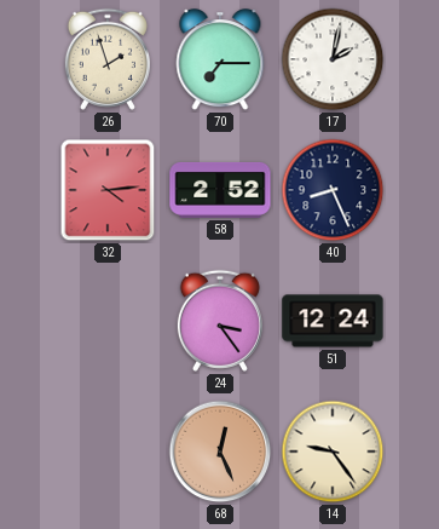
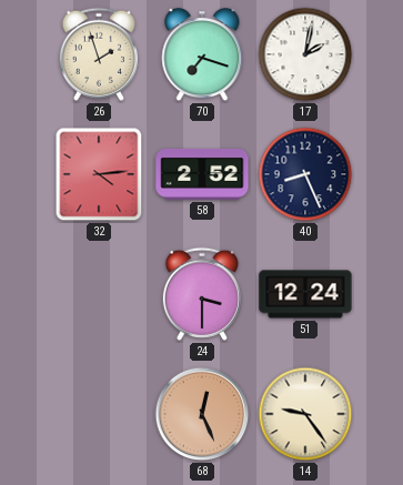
70: 7:15 -> 7:18 (202, 55)
24: 3:24 -> 3:30 (202, 294)
